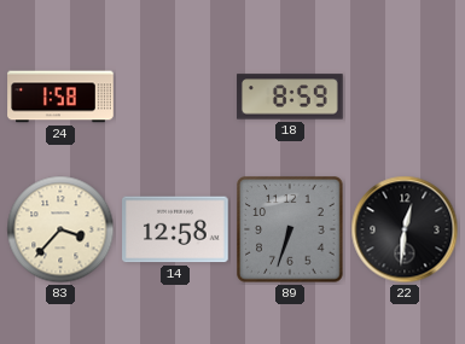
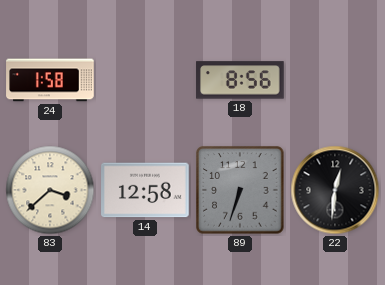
18: 8:59 -> 8:56 (240, 80)
83: 3:37 -> 3:38 (50, 190)
